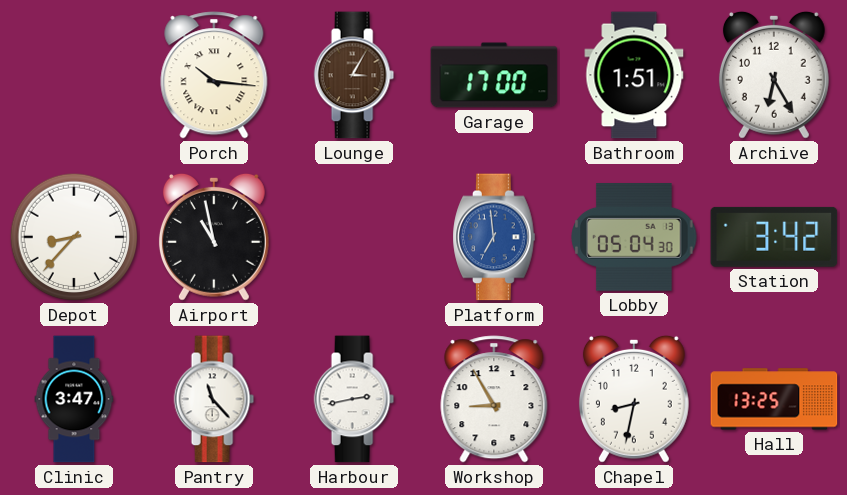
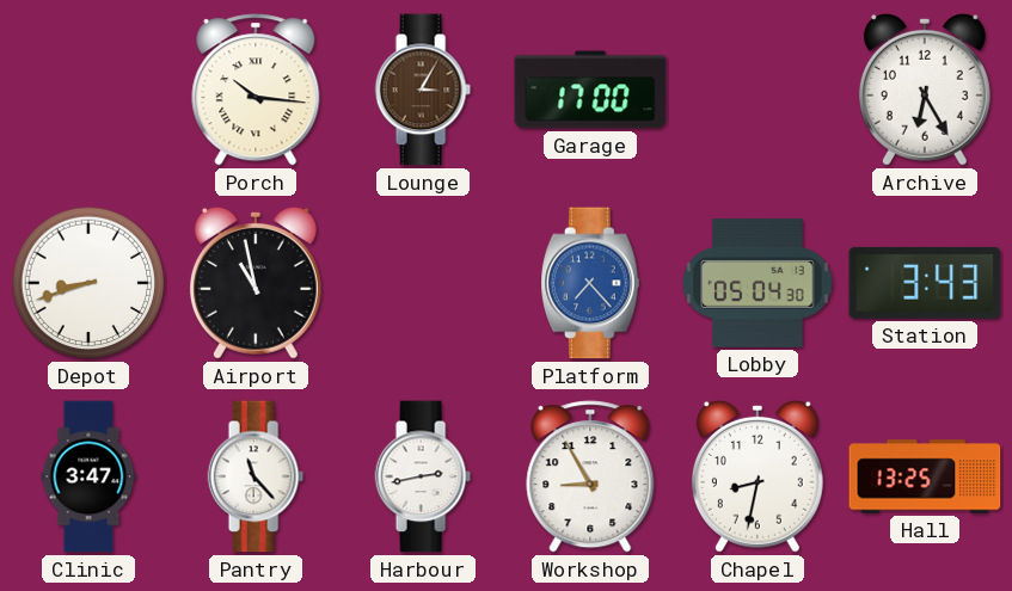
Bathroom: 1:51 -> none (634, 75)
Depot: 8:37 -> 8:42 (88, 283)
Platform: 6:59 -> 7:23 (590, 283)
Station: 3:42 -> 3:43 (925, 283)
